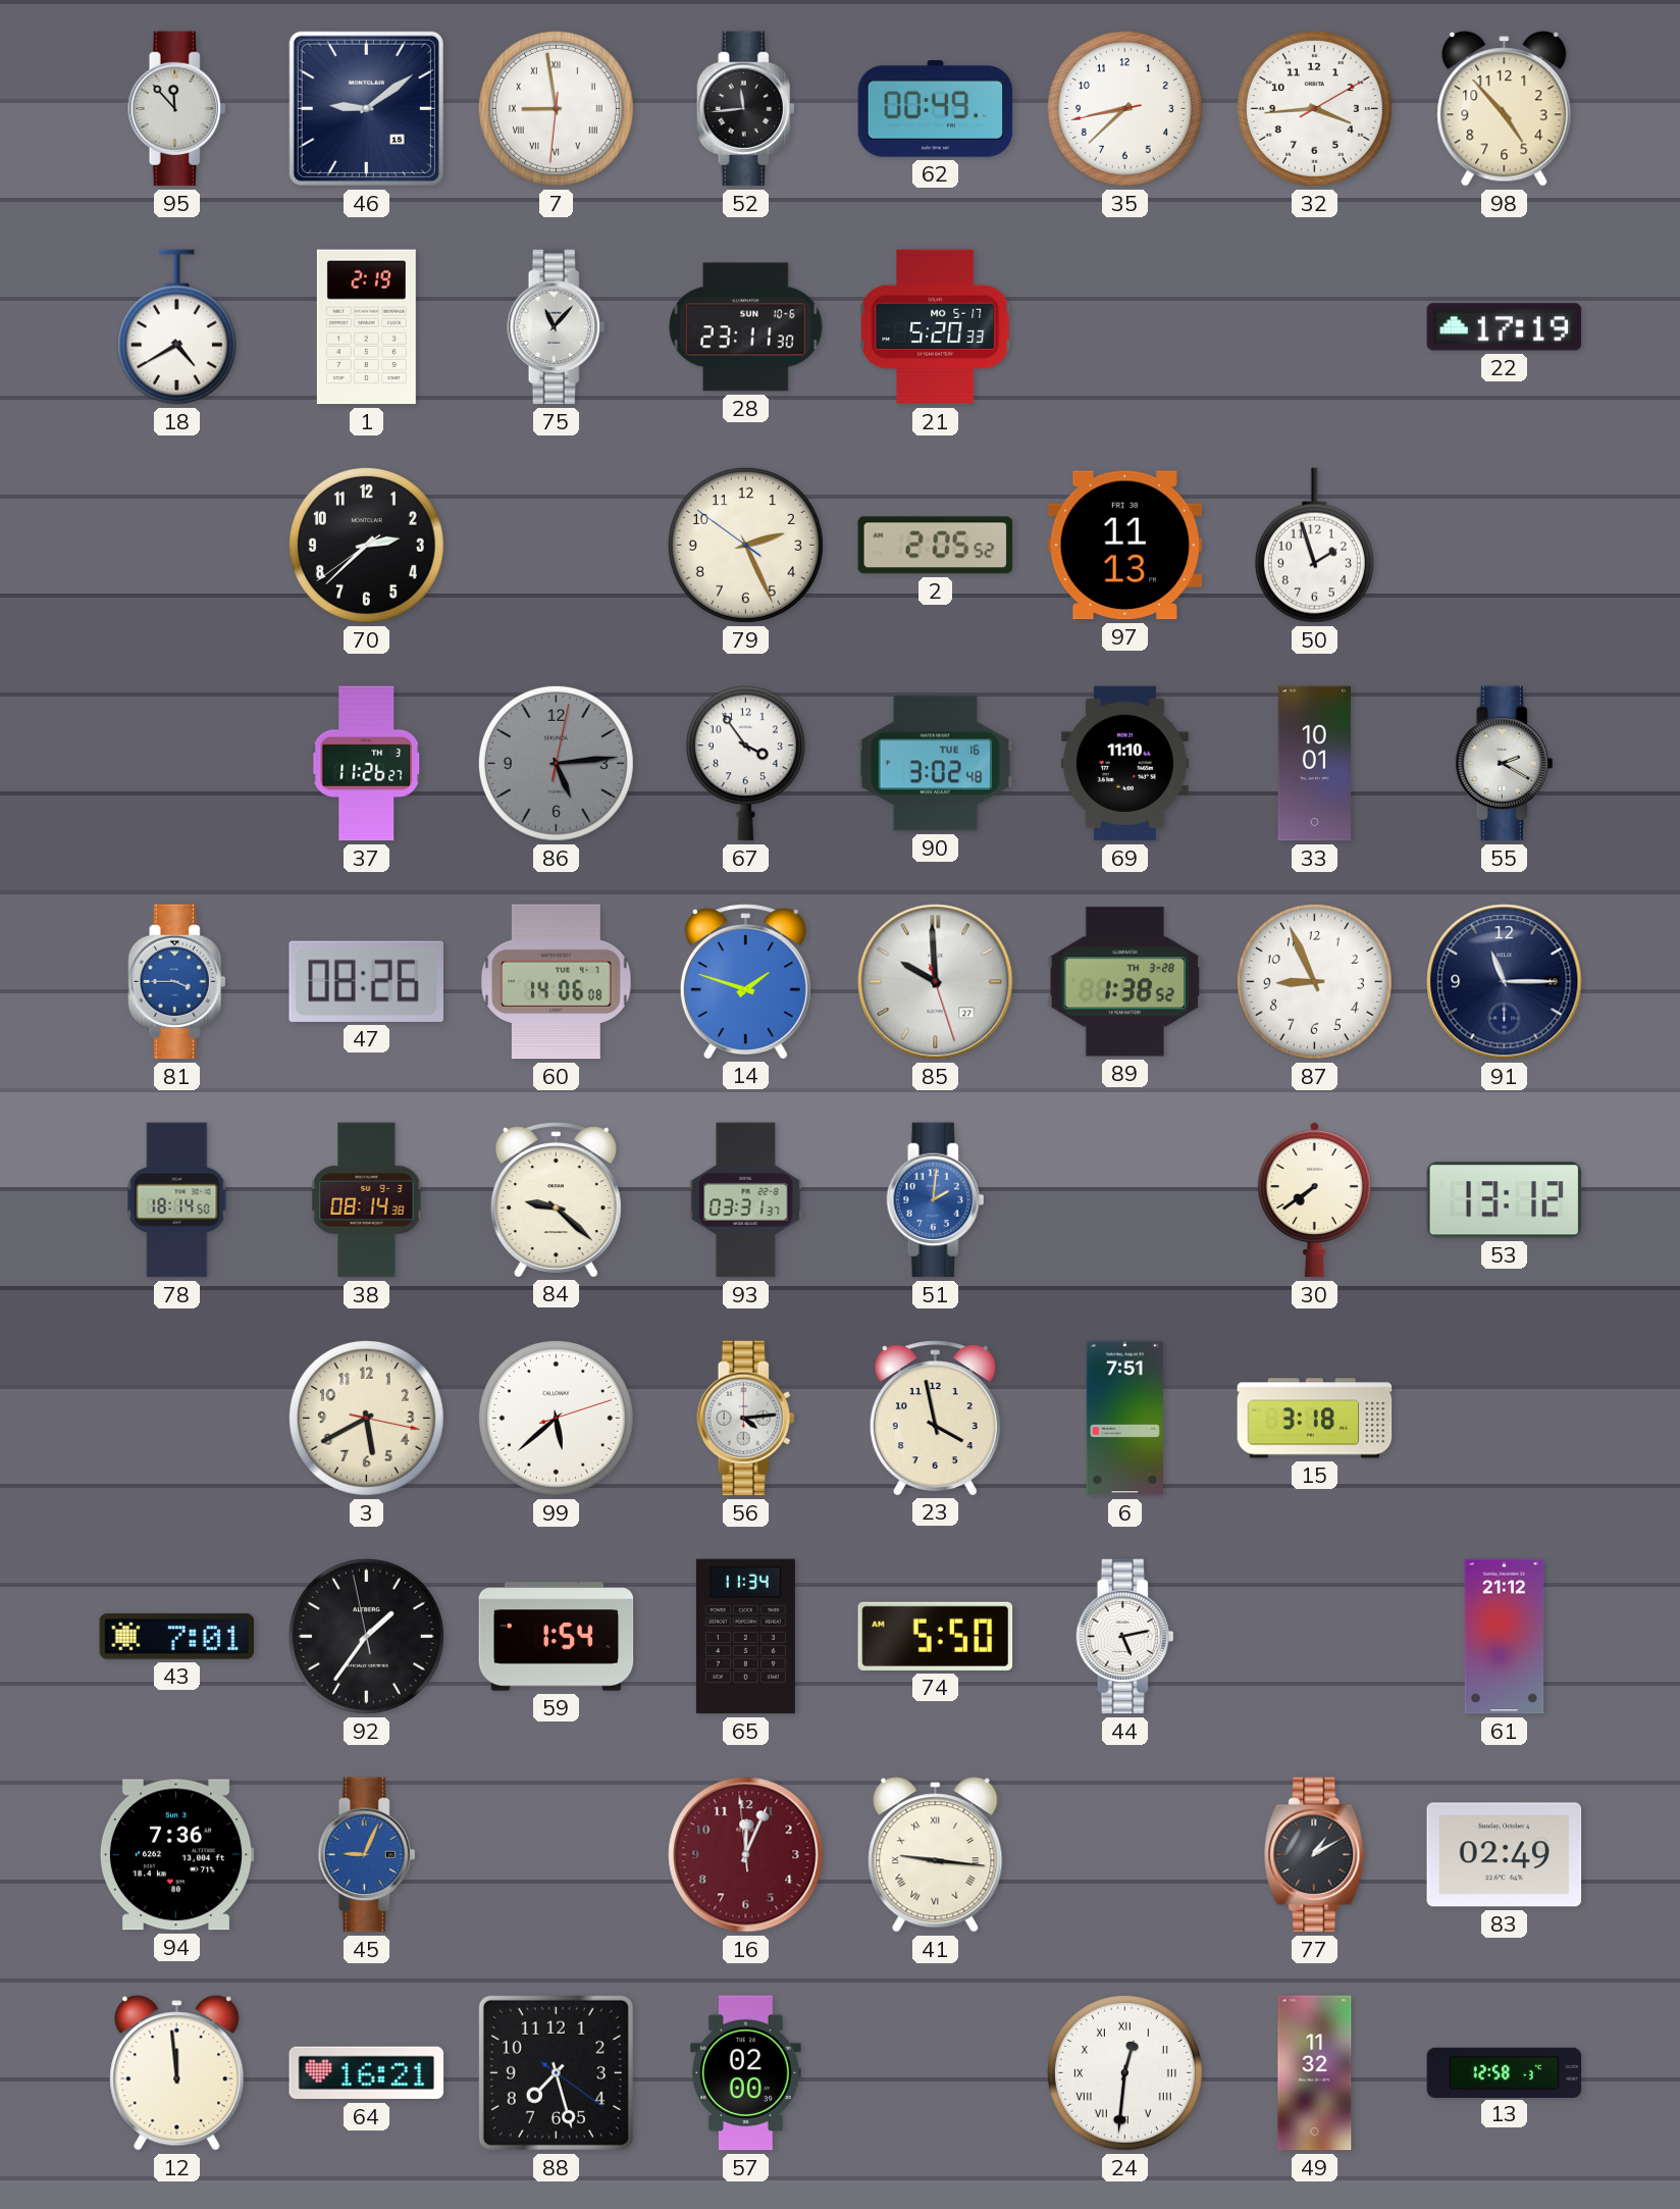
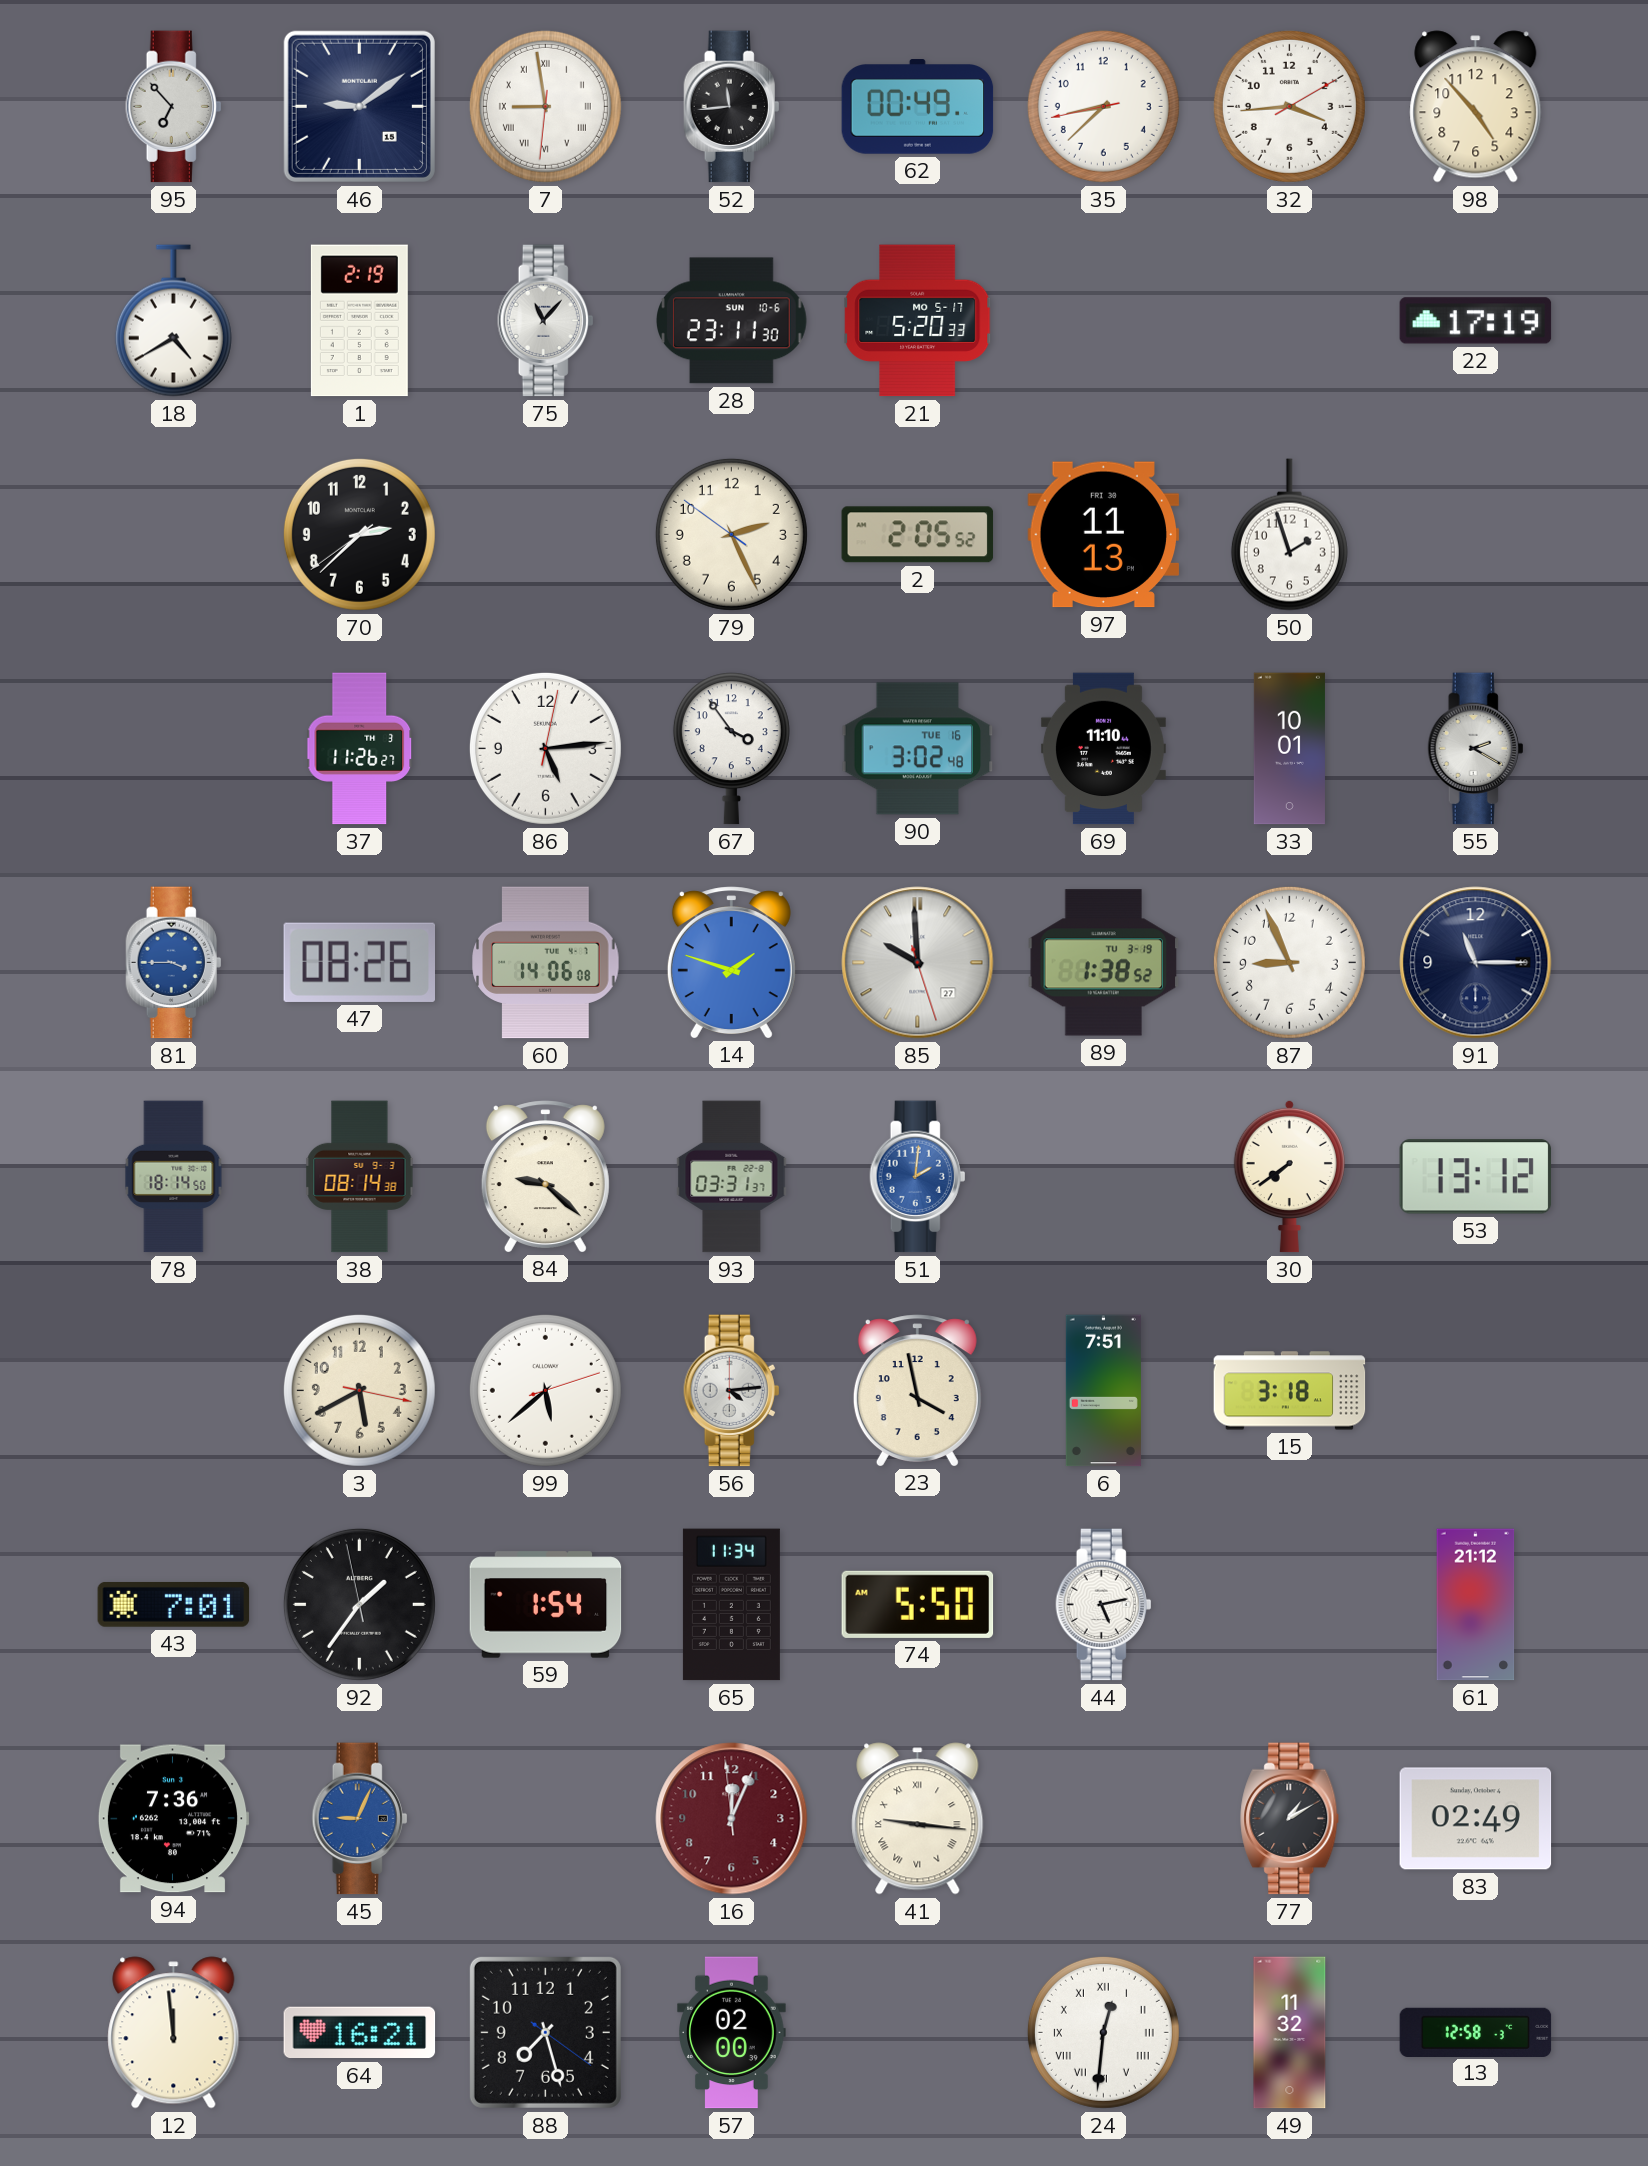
95: 11:53 -> 6:53 (174, 107)
86 dial: grey -> white (545, 748)
89 date: TH 3-28 -> TU 3-19 (1104, 963)
